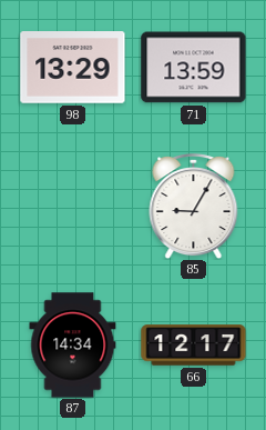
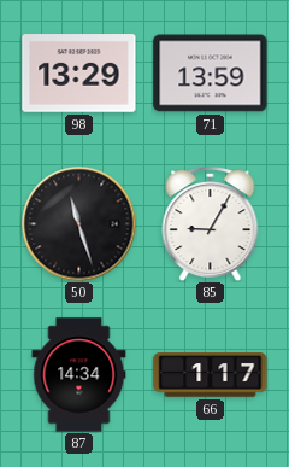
50: none -> 11:27 (78, 223)
66: 12:17 -> 1:17 (211, 375)
